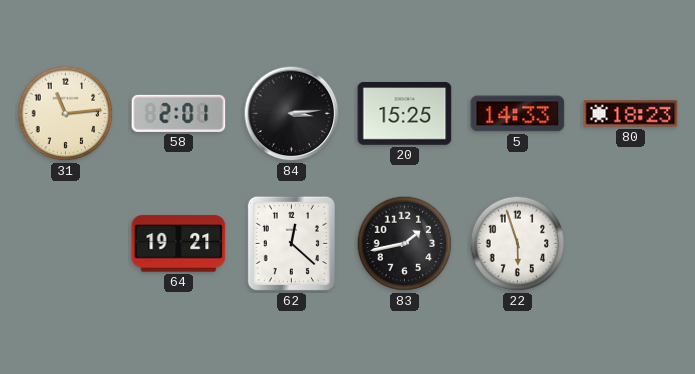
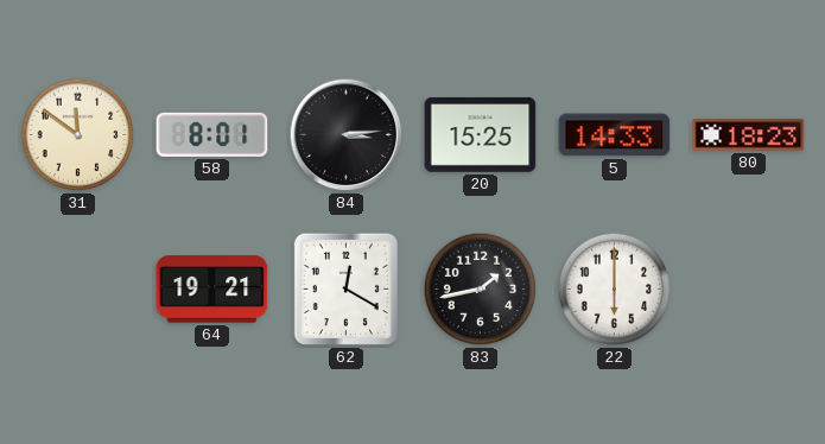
31: 11:14 -> 11:51 (78, 135)
58: 2:01 -> 8:01 (212, 134)
62: 12:22 -> 12:20 (345, 288)
22: 5:57 -> 6:00 (615, 290)
